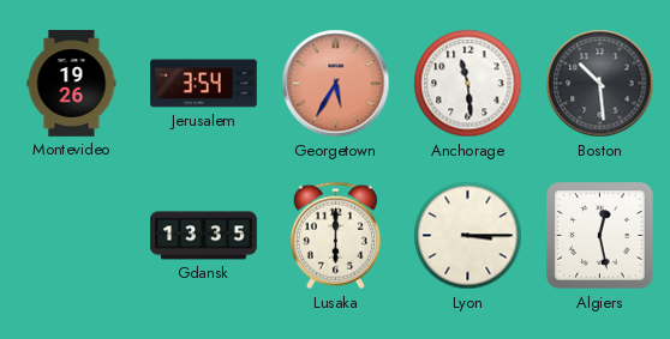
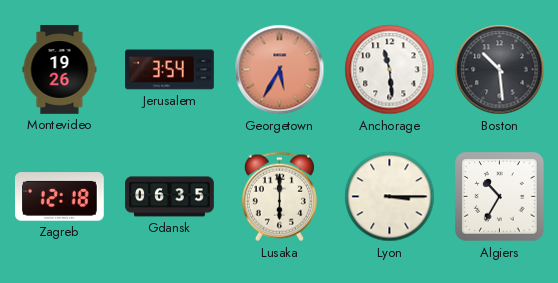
Zagreb: none -> 12:18 (60, 197)
Gdansk: 13:35 -> 06:35 (170, 197)
Algiers: 12:28 -> 10:35 (500, 197)
